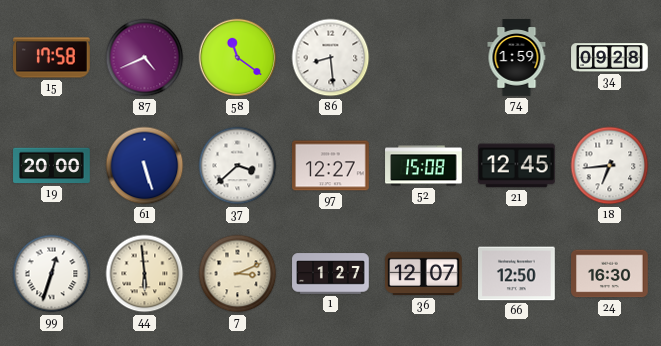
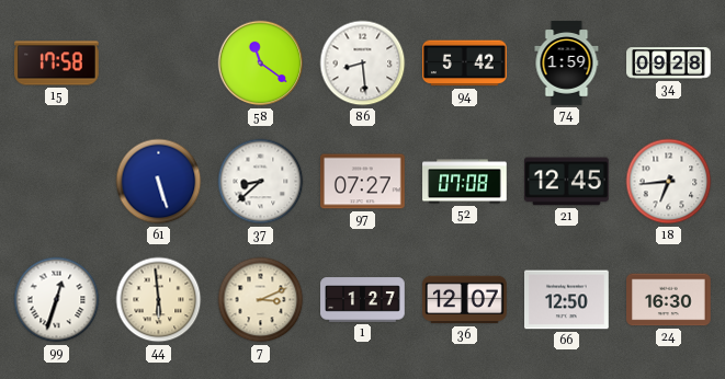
87: 4:41 -> none (145, 58)
94: none -> 5:42 (465, 64)
19: 20:00 -> none (52, 166)
37: 3:38 -> 8:38 (261, 182)
97: 12:27 -> 07:27 (363, 182)
52: 15:08 -> 07:08 (465, 182)
